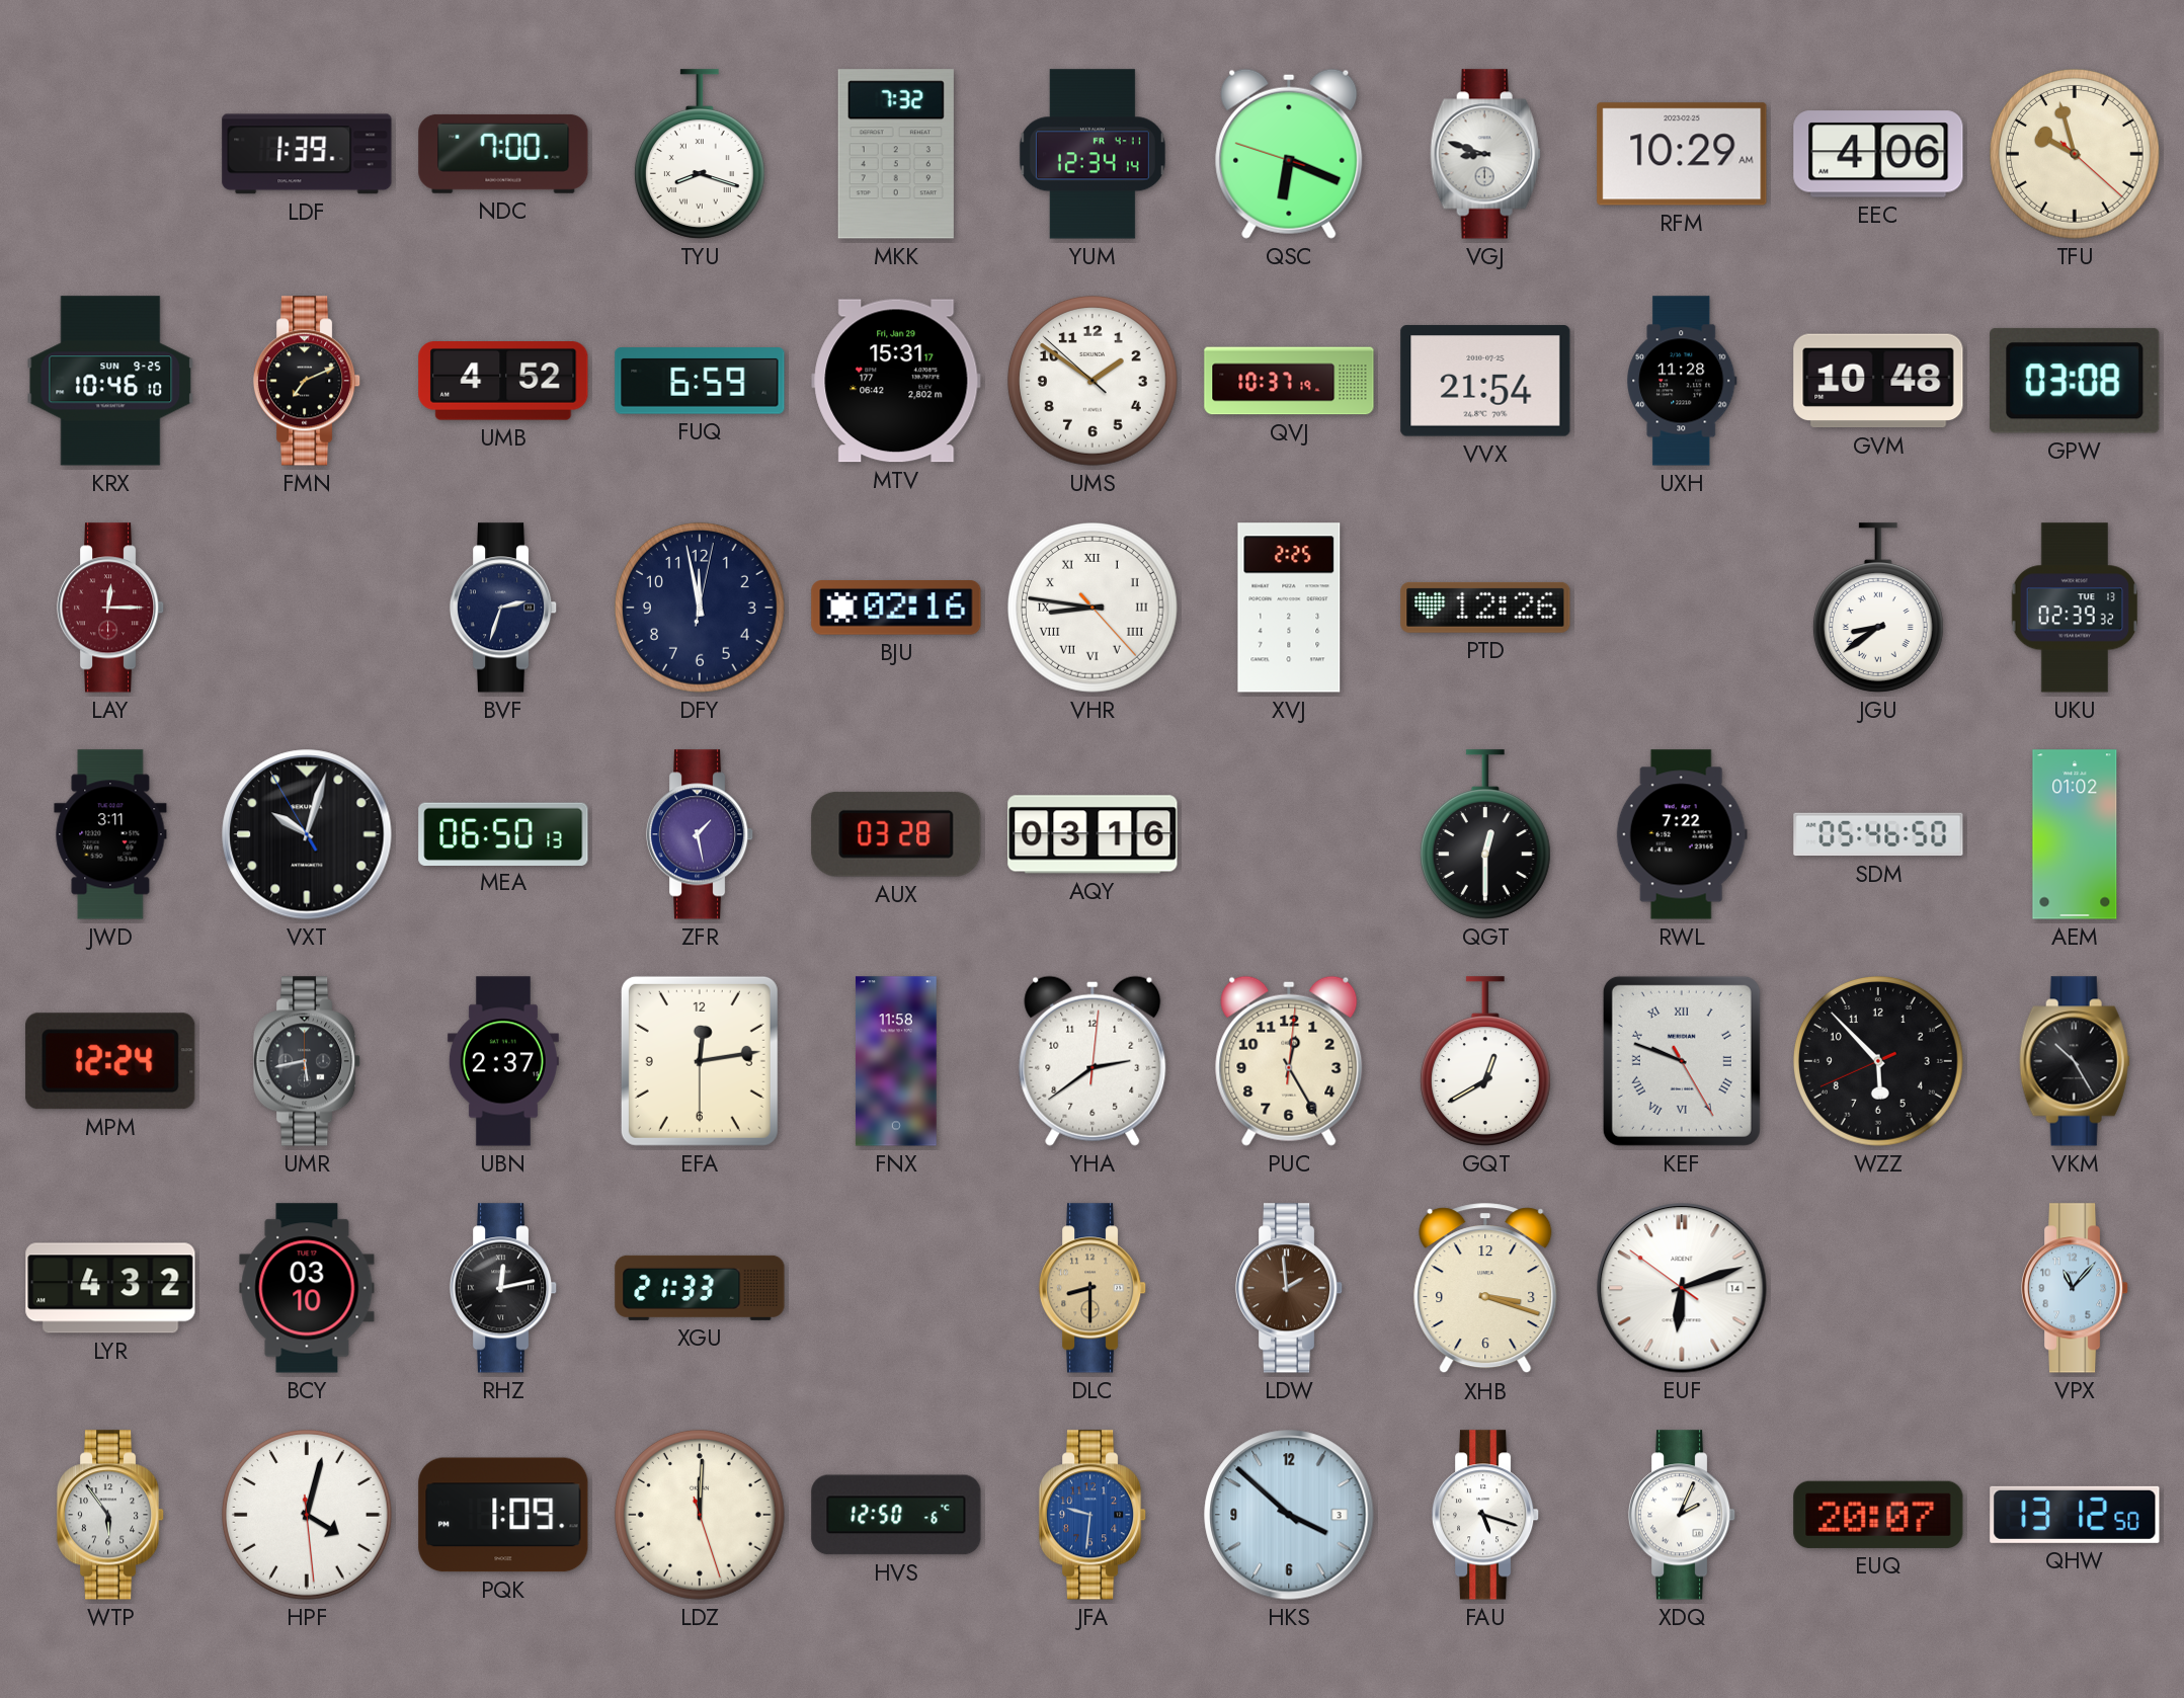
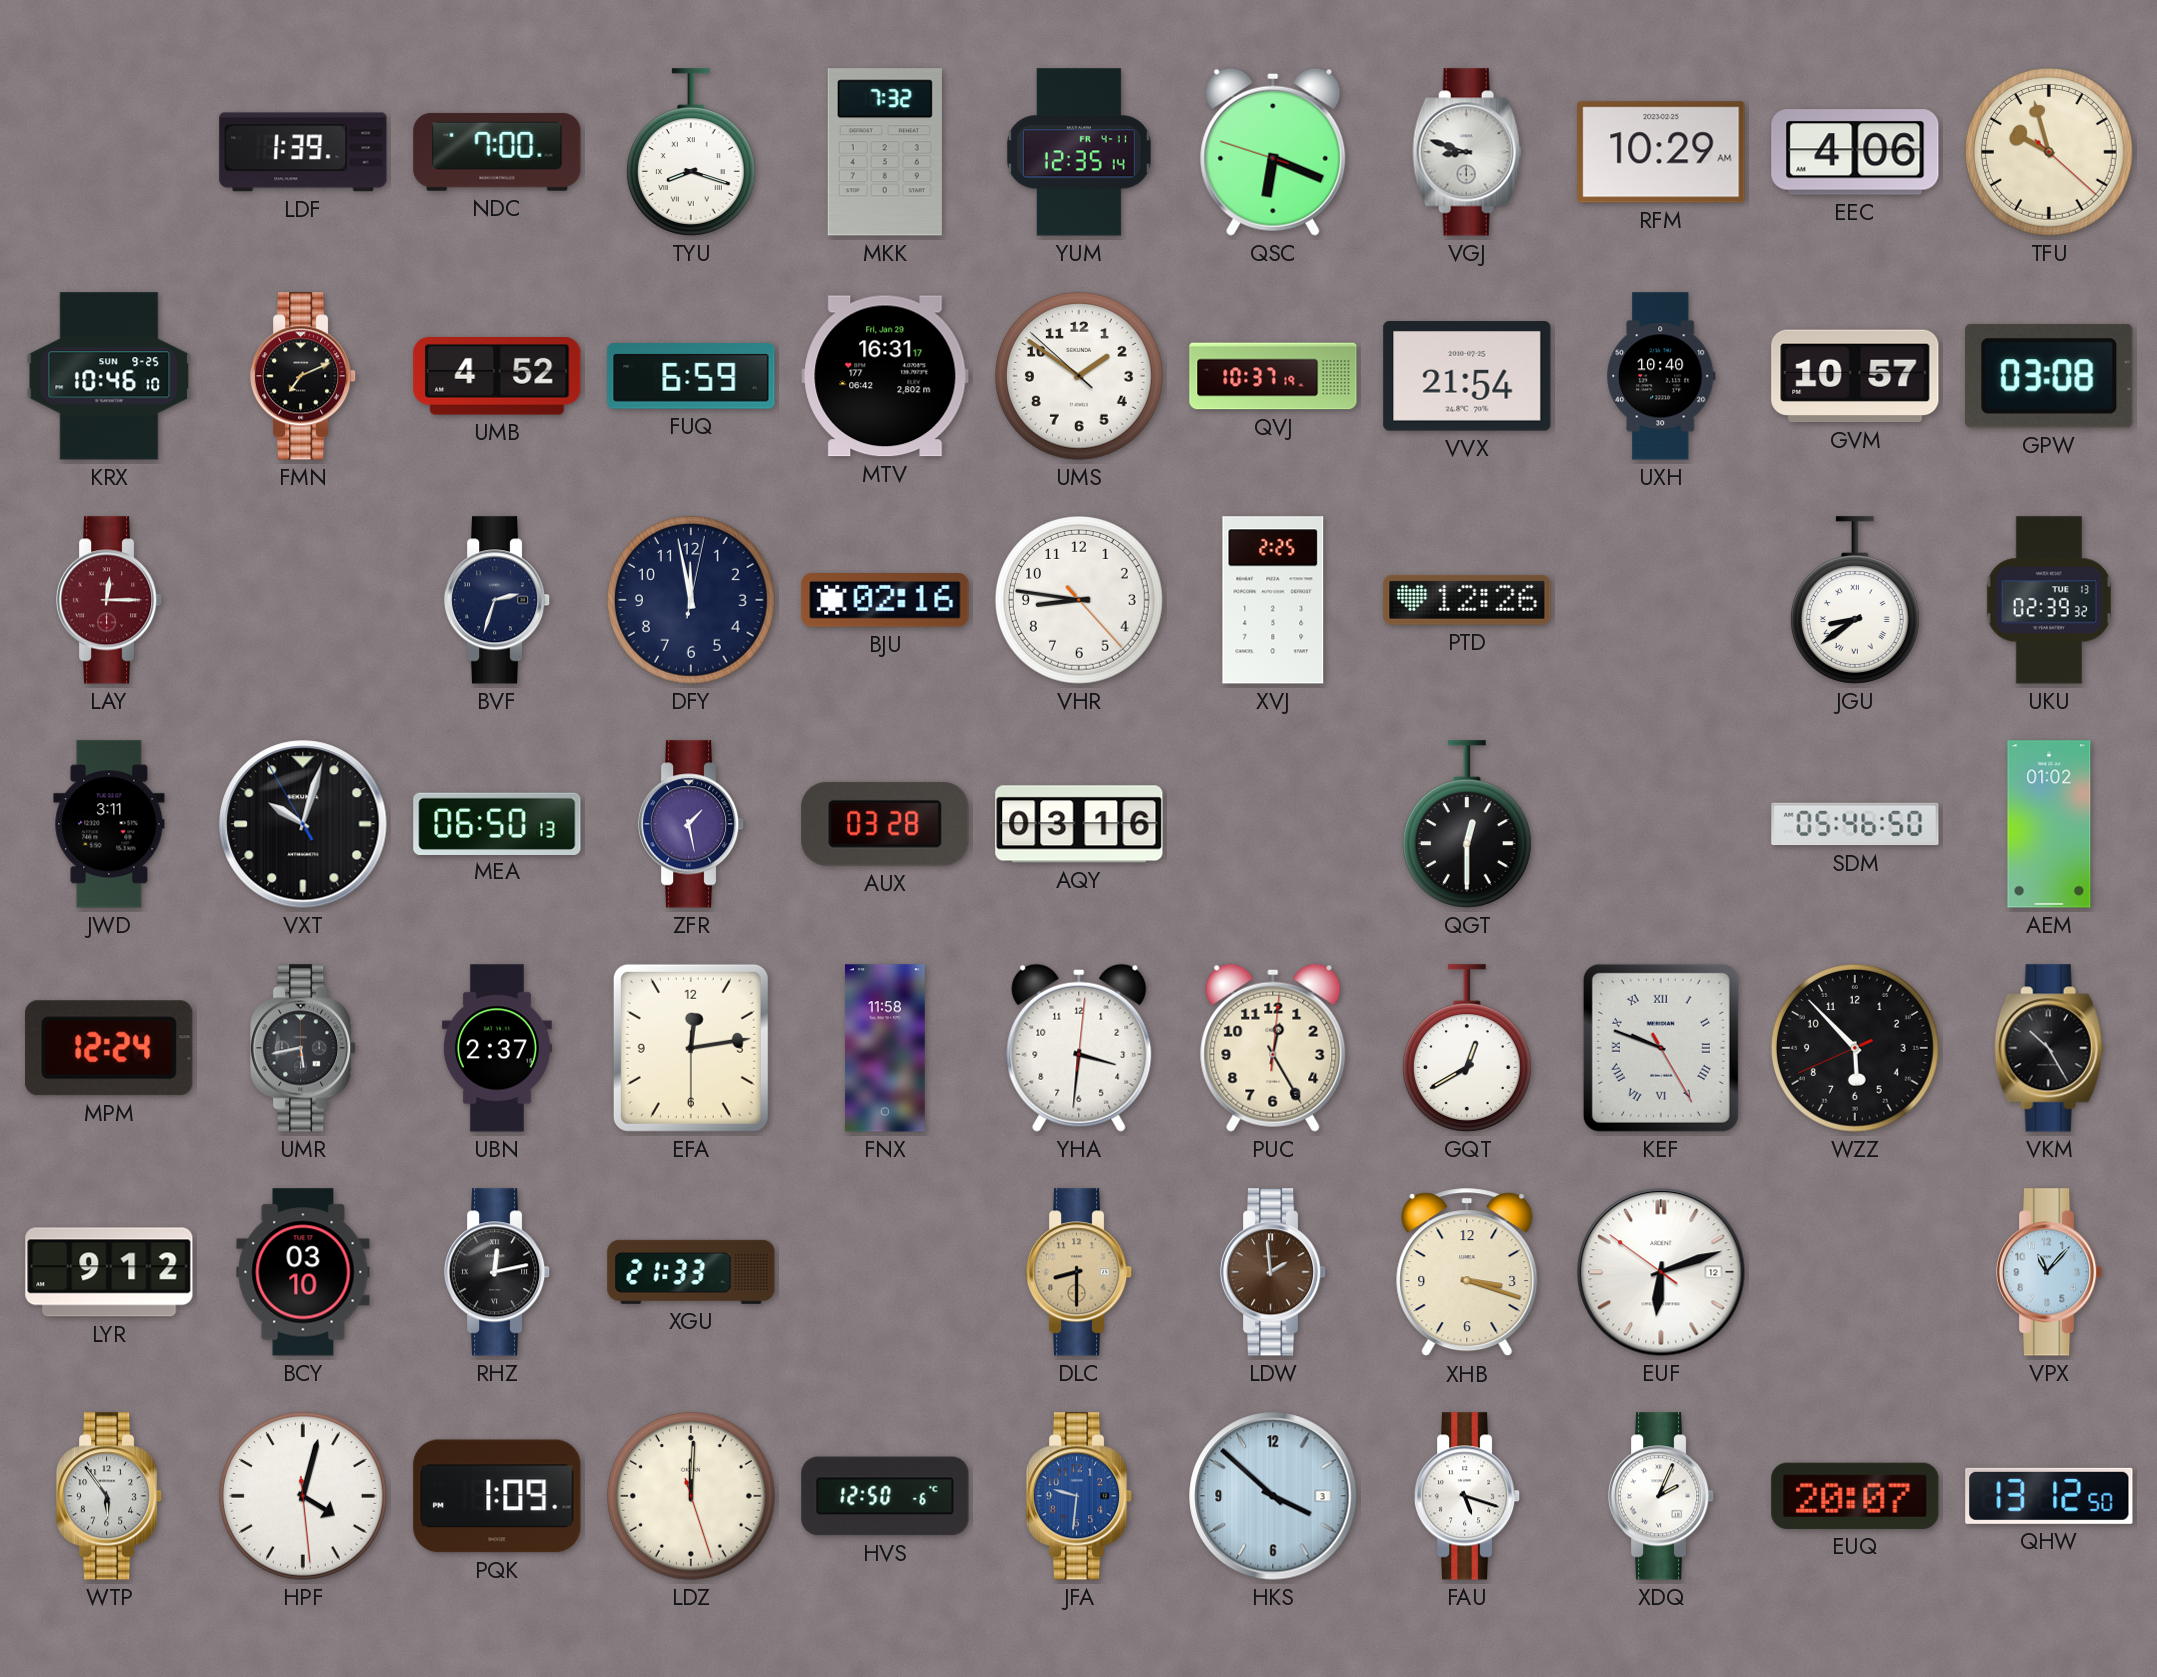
YUM: 12:34 -> 12:35 (1079, 152)
MTV: 15:31 -> 16:31 (885, 376)
UXH: 11:28 -> 10:40 (1661, 376)
GVM: 10:48 -> 10:57 (1855, 376)
VHR numerals: Roman -> Arabic (1079, 600)
RWL: 7:22 -> none (1682, 834)
YHA: 2:39 -> 3:31 (1079, 1048)
LYR: 4:32 -> 9:12 (109, 1272)
EUF date: 14 -> 12 (1661, 1272)
